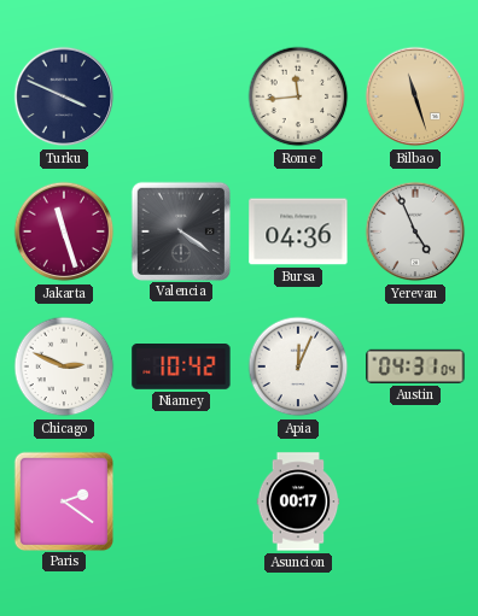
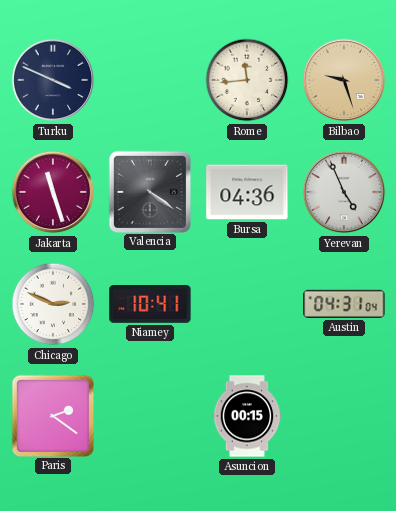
Bilbao: 11:27 -> 9:27 (344, 80)
Niamey: 10:42 -> 10:41 (150, 305)
Apia: 12:04 -> none (298, 366)
Asuncion: 00:17 -> 00:15 (247, 416)
